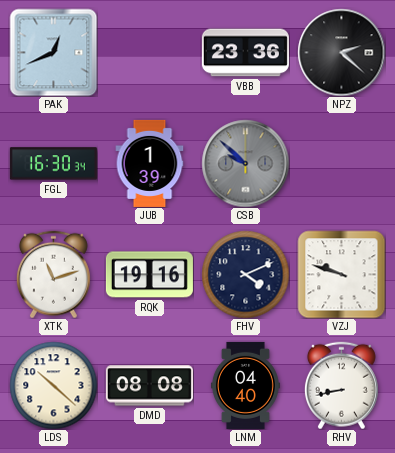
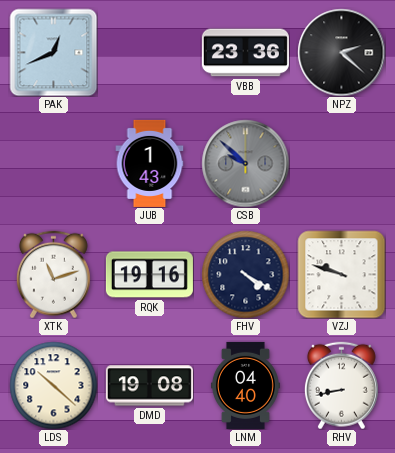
FGL: 16:30 -> none (53, 164)
JUB: 1:39 -> 1:43 (150, 163)
FHV: 4:11 -> 4:20 (245, 274)
DMD: 08:08 -> 19:08 (149, 386)
